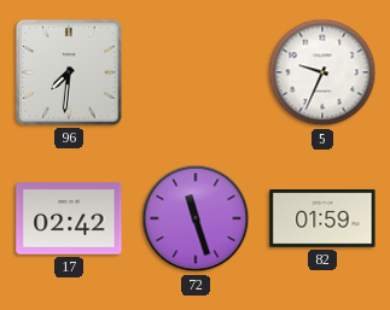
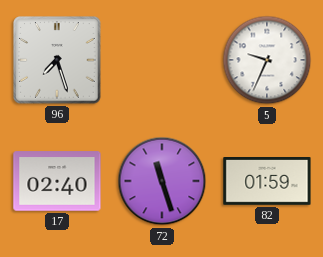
96: 7:31 -> 7:27 (57, 60)
17: 02:42 -> 02:40 (57, 181)
